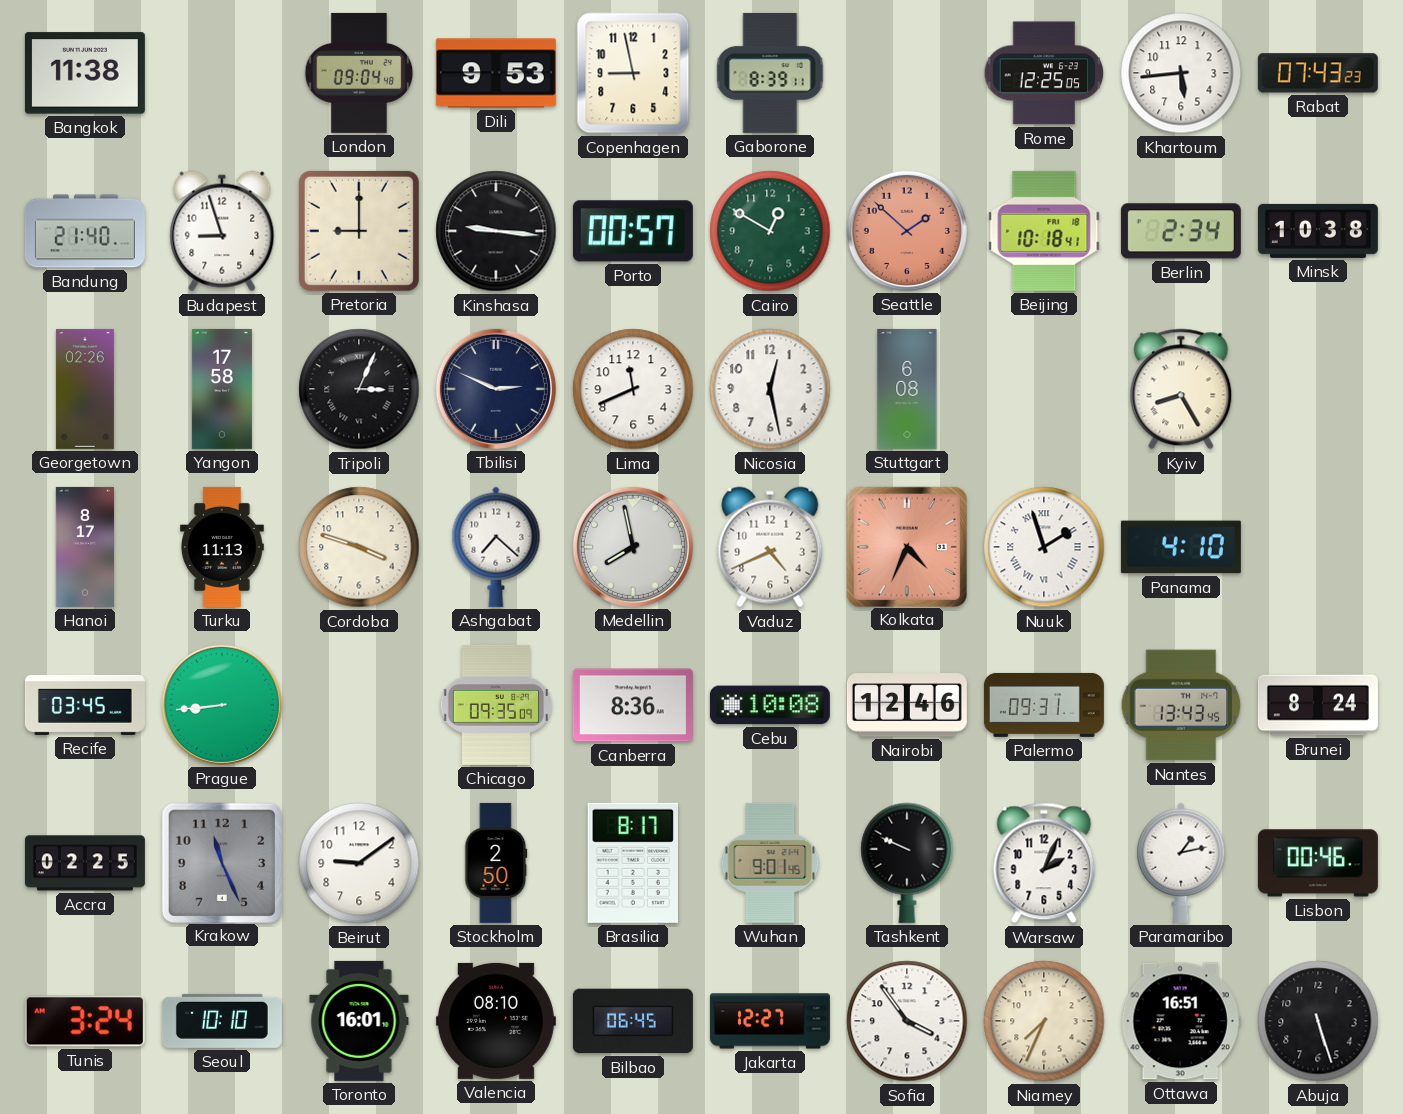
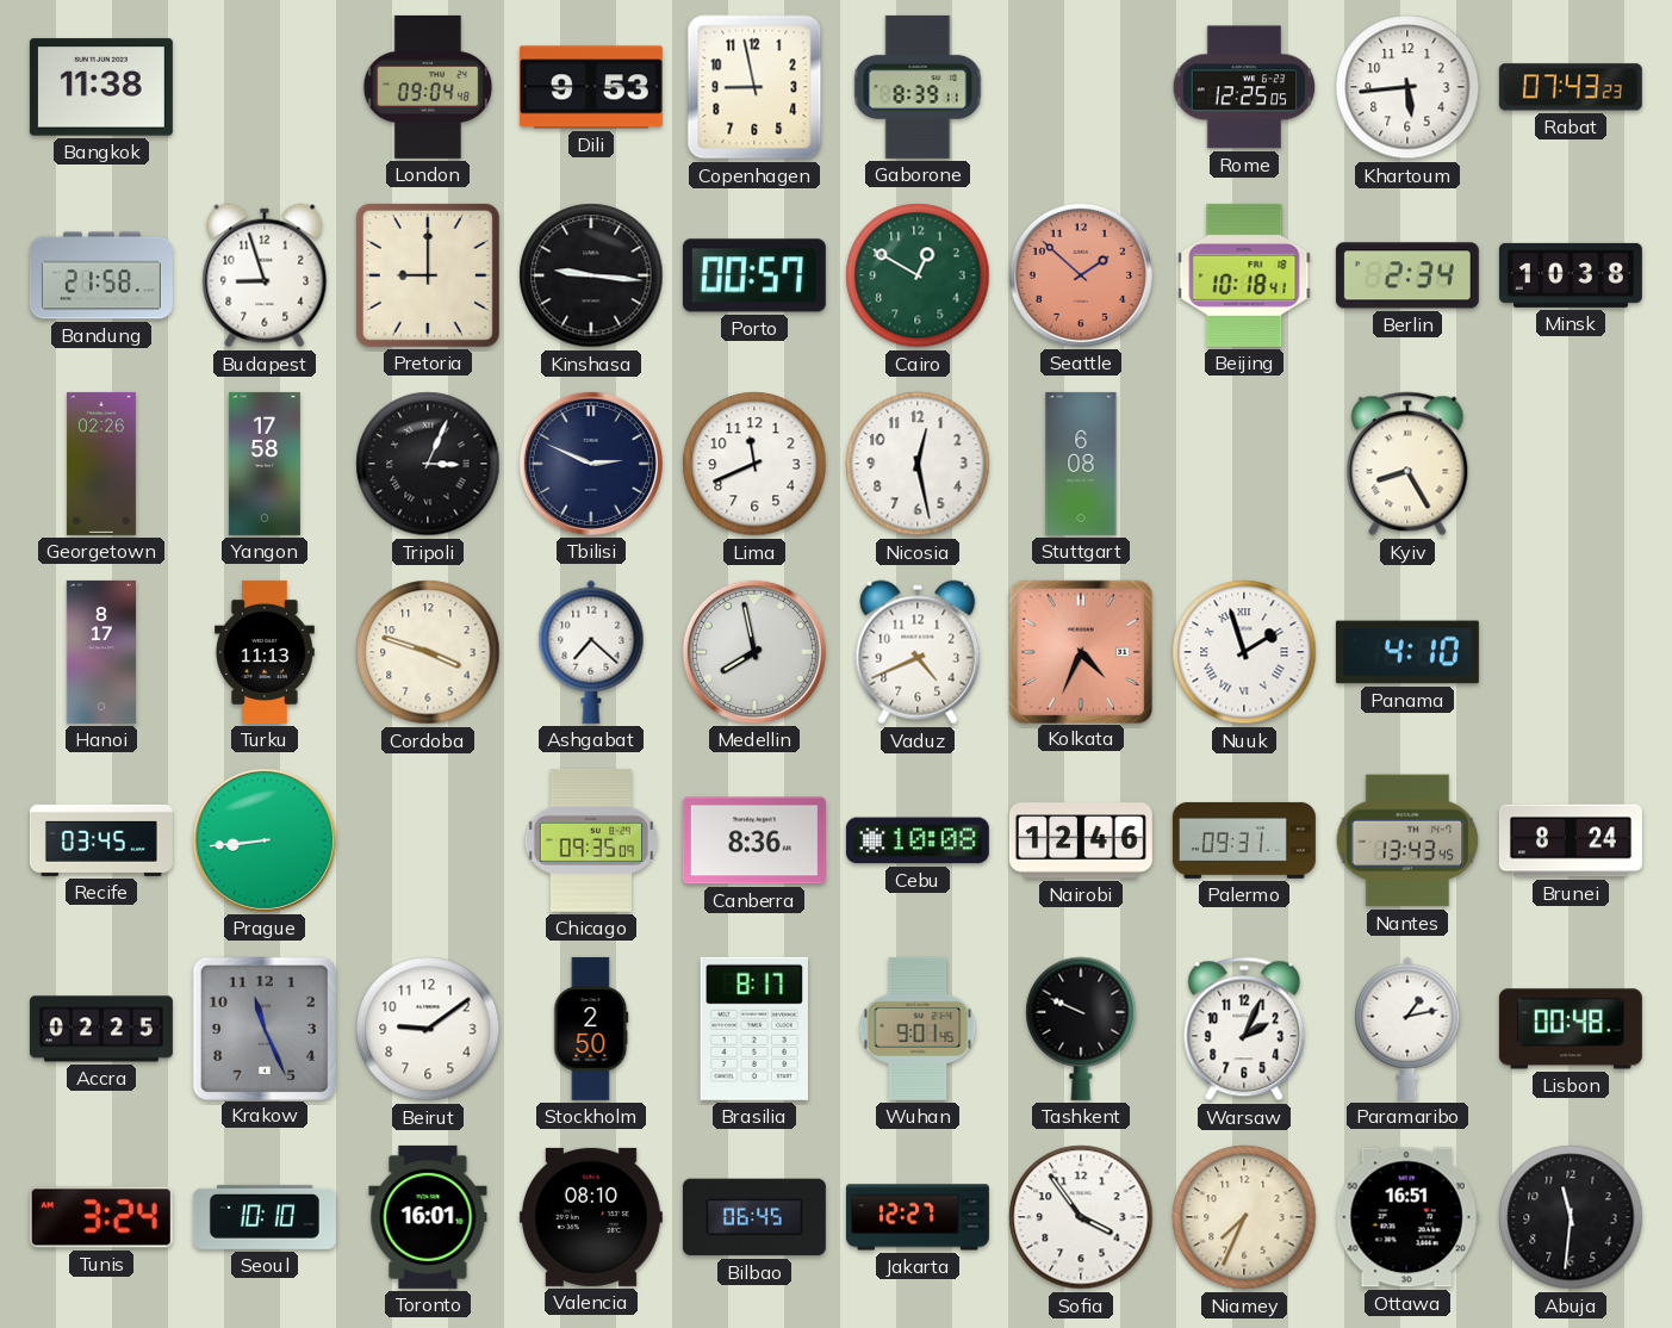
Bandung: 21:40 -> 21:58 (101, 275)
Lisbon: 00:46 -> 00:48 (1571, 1029)
Abuja: 5:27 -> 11:31 (1571, 1217)
